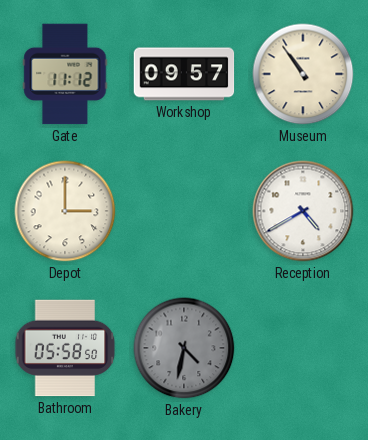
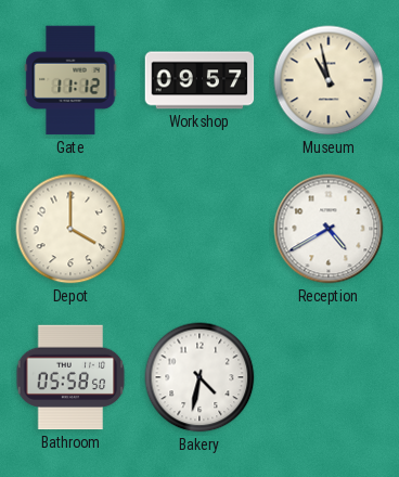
Museum: 10:54 -> 10:58 (329, 80)
Depot: 3:00 -> 4:00 (70, 229)
Bakery dial: grey -> white (200, 377)
